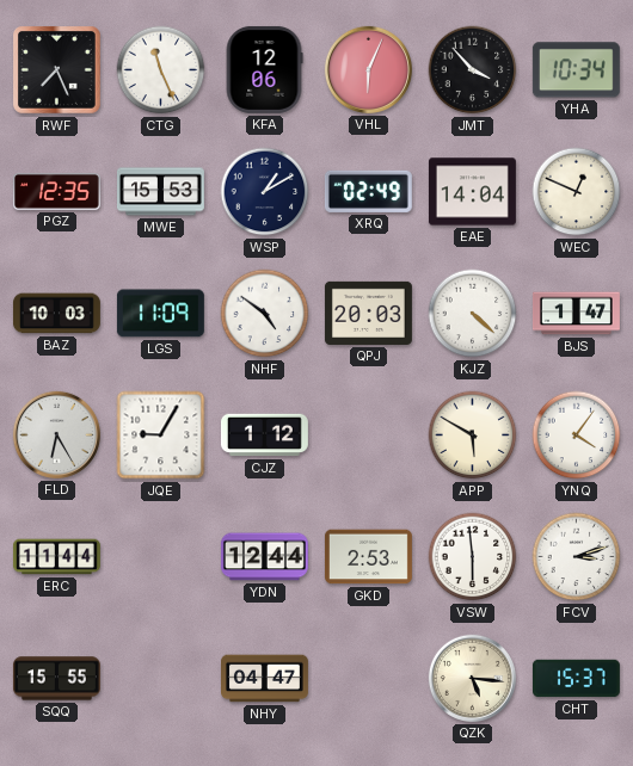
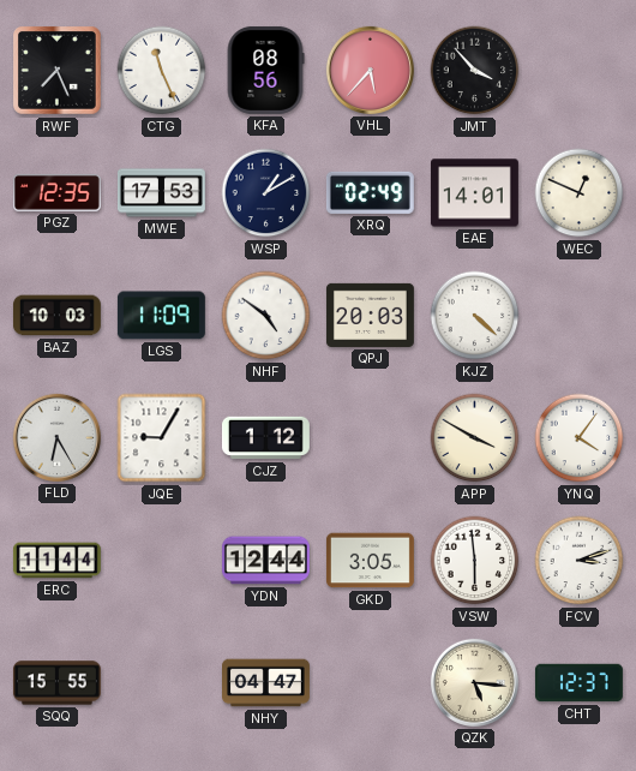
KFA: 12:06 -> 08:56 (265, 70)
VHL: 6:04 -> 5:37 (370, 70)
YHA: 10:34 -> none (576, 70)
MWE: 15:53 -> 17:53 (161, 193)
EAE: 14:04 -> 14:01 (474, 193)
BJS: 1:47 -> none (576, 314)
APP: 5:50 -> 3:50 (475, 438)
GKD: 2:53 -> 3:05 (370, 561)
CHT: 15:37 -> 12:37 (578, 683)
